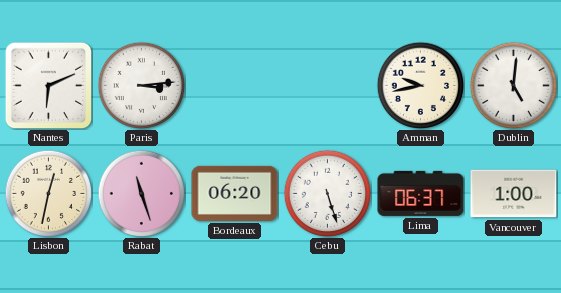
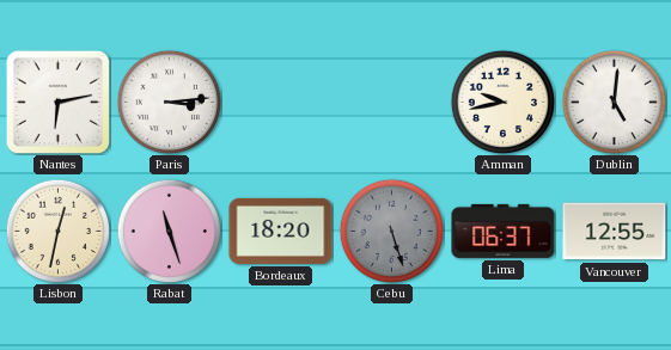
Nantes: 6:11 -> 6:13 (57, 102)
Bordeaux: 06:20 -> 18:20 (281, 231)
Cebu dial: white -> grey (391, 231)
Vancouver: 1:00 -> 12:55 (615, 232)
